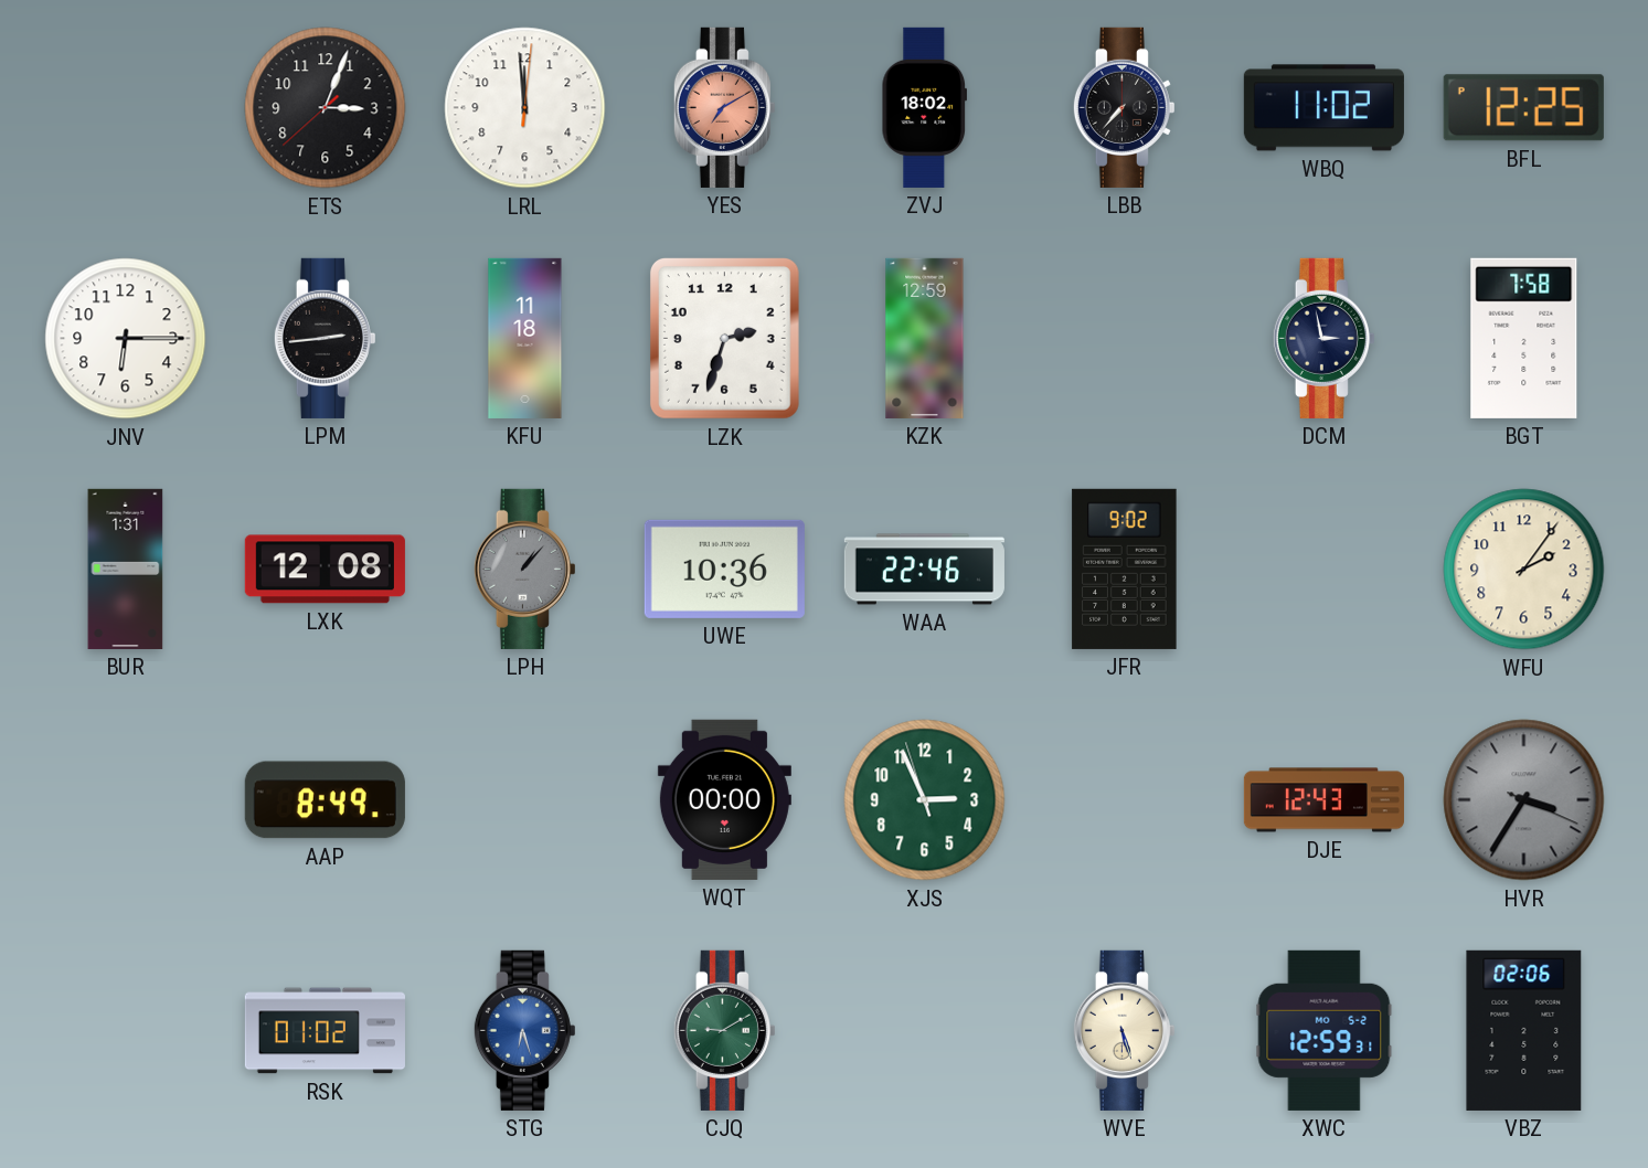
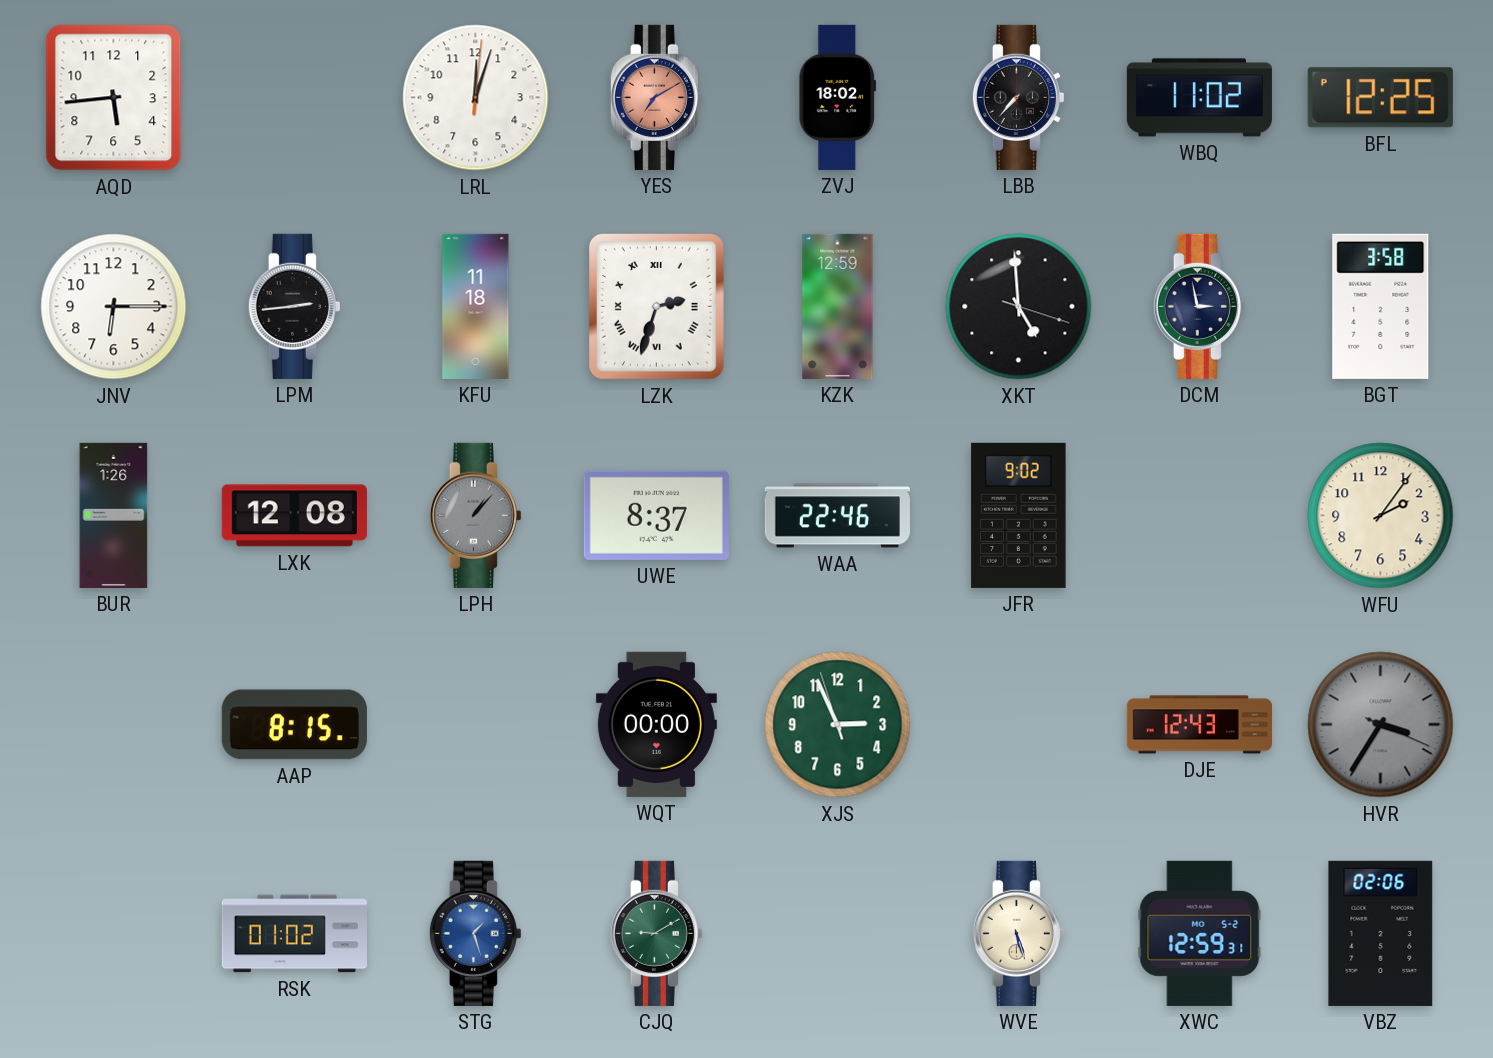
AQD: none -> 5:44 (114, 98)
ETS: 3:03 -> none (326, 108)
LRL: 11:59 -> 12:03 (476, 98)
LZK numerals: Arabic -> Roman (656, 306)
XKT: none -> 4:59 (1019, 307)
BGT: 7:58 -> 3:58 (1381, 306)
BUR: 1:31 -> 1:26 (114, 515)
UWE: 10:36 -> 8:37 (656, 515)
AAP: 8:49 -> 8:15 (294, 725)
STG: 6:27 -> 1:27 (475, 933)
